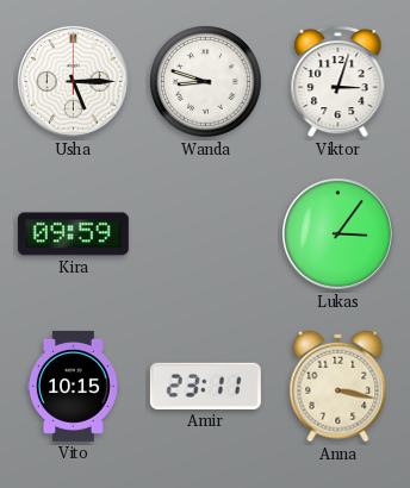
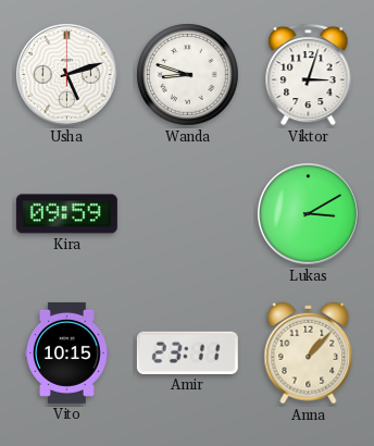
Usha: 5:15 -> 5:12 (66, 74)
Lukas: 3:06 -> 3:10 (308, 213)
Anna: 3:17 -> 1:07 (309, 354)
